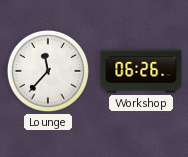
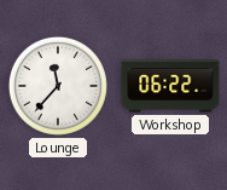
Workshop: 06:26 -> 06:22 (170, 86)
